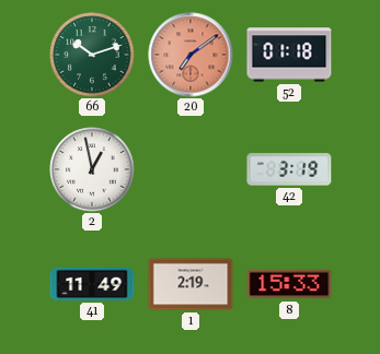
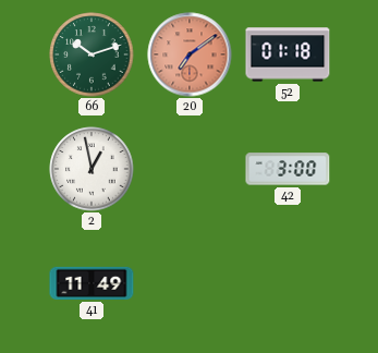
42: 3:19 -> 3:00 (288, 169)
1: 2:19 -> none (191, 284)
8: 15:33 -> none (289, 284)
